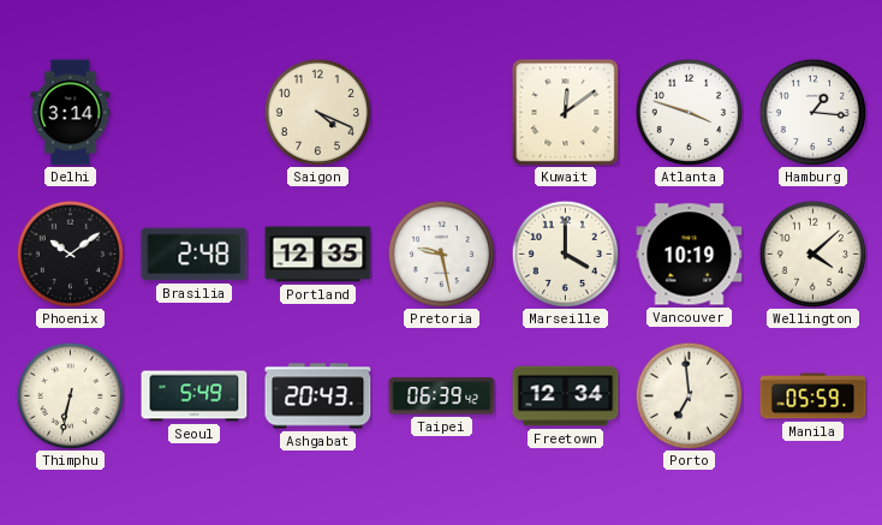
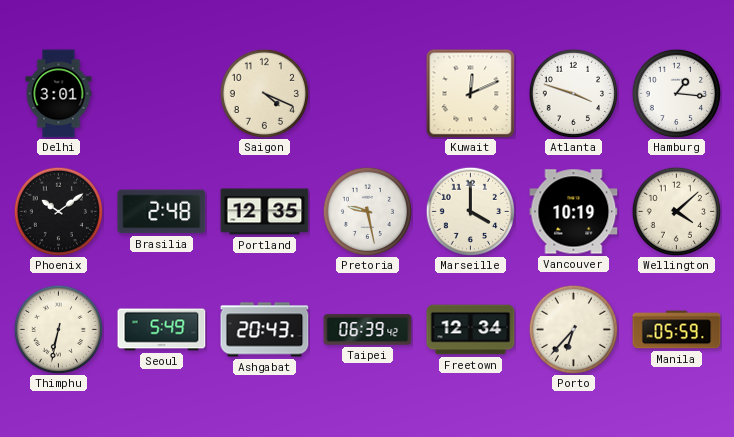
Delhi: 3:14 -> 3:01 (59, 94)
Kuwait: 12:09 -> 12:11 (470, 93)
Porto: 6:59 -> 6:37 (573, 329)
